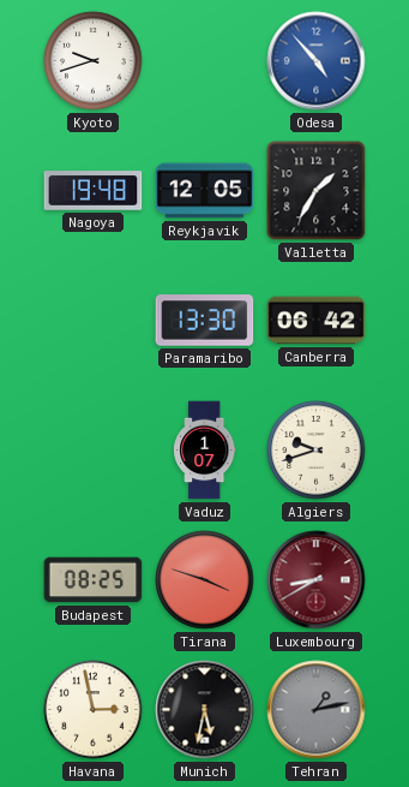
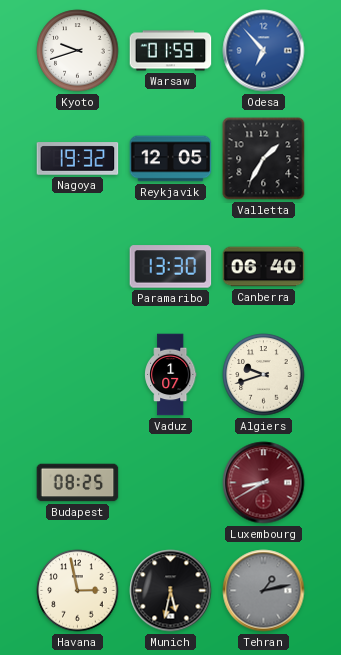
Warsaw: none -> 01:59 (171, 51)
Odesa: 4:53 -> 6:53 (264, 51)
Nagoya: 19:48 -> 19:32 (78, 159)
Canberra: 06:42 -> 06:40 (264, 267)
Tirana: 3:48 -> none (205, 580)
